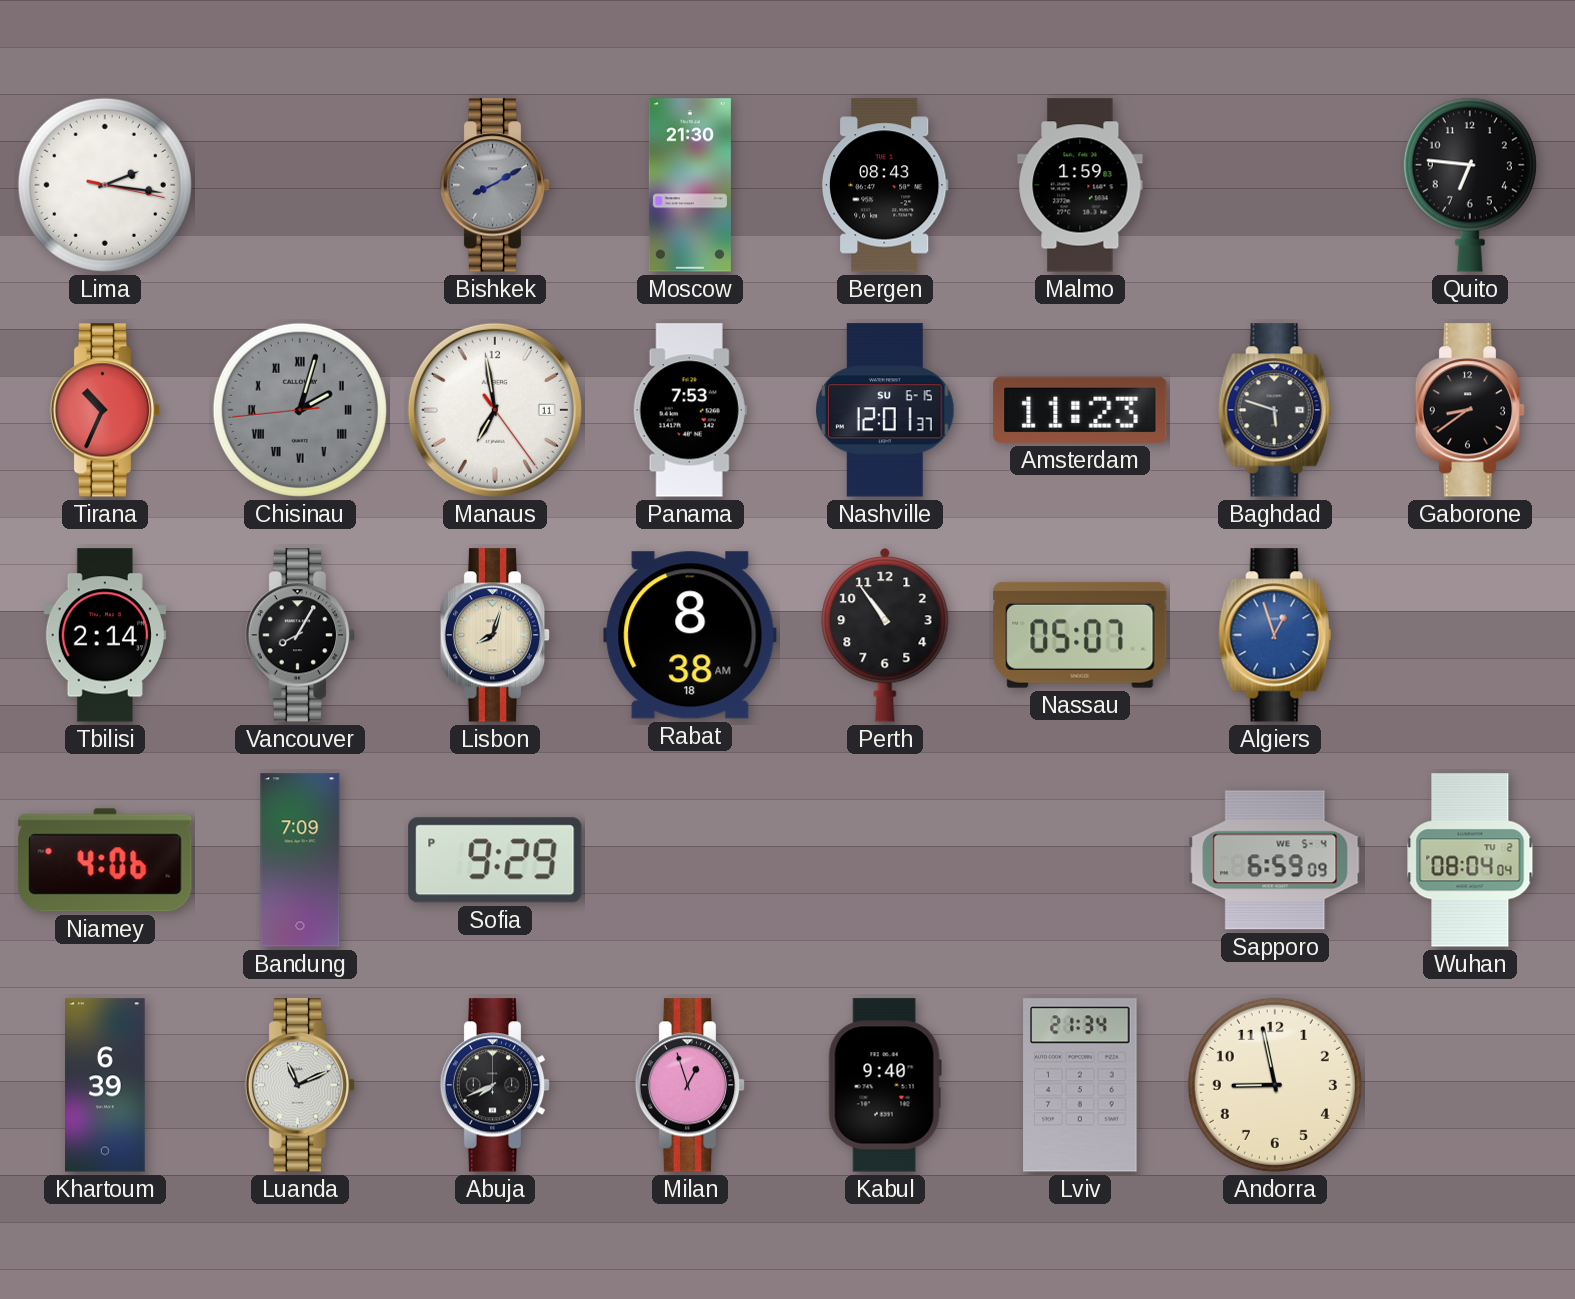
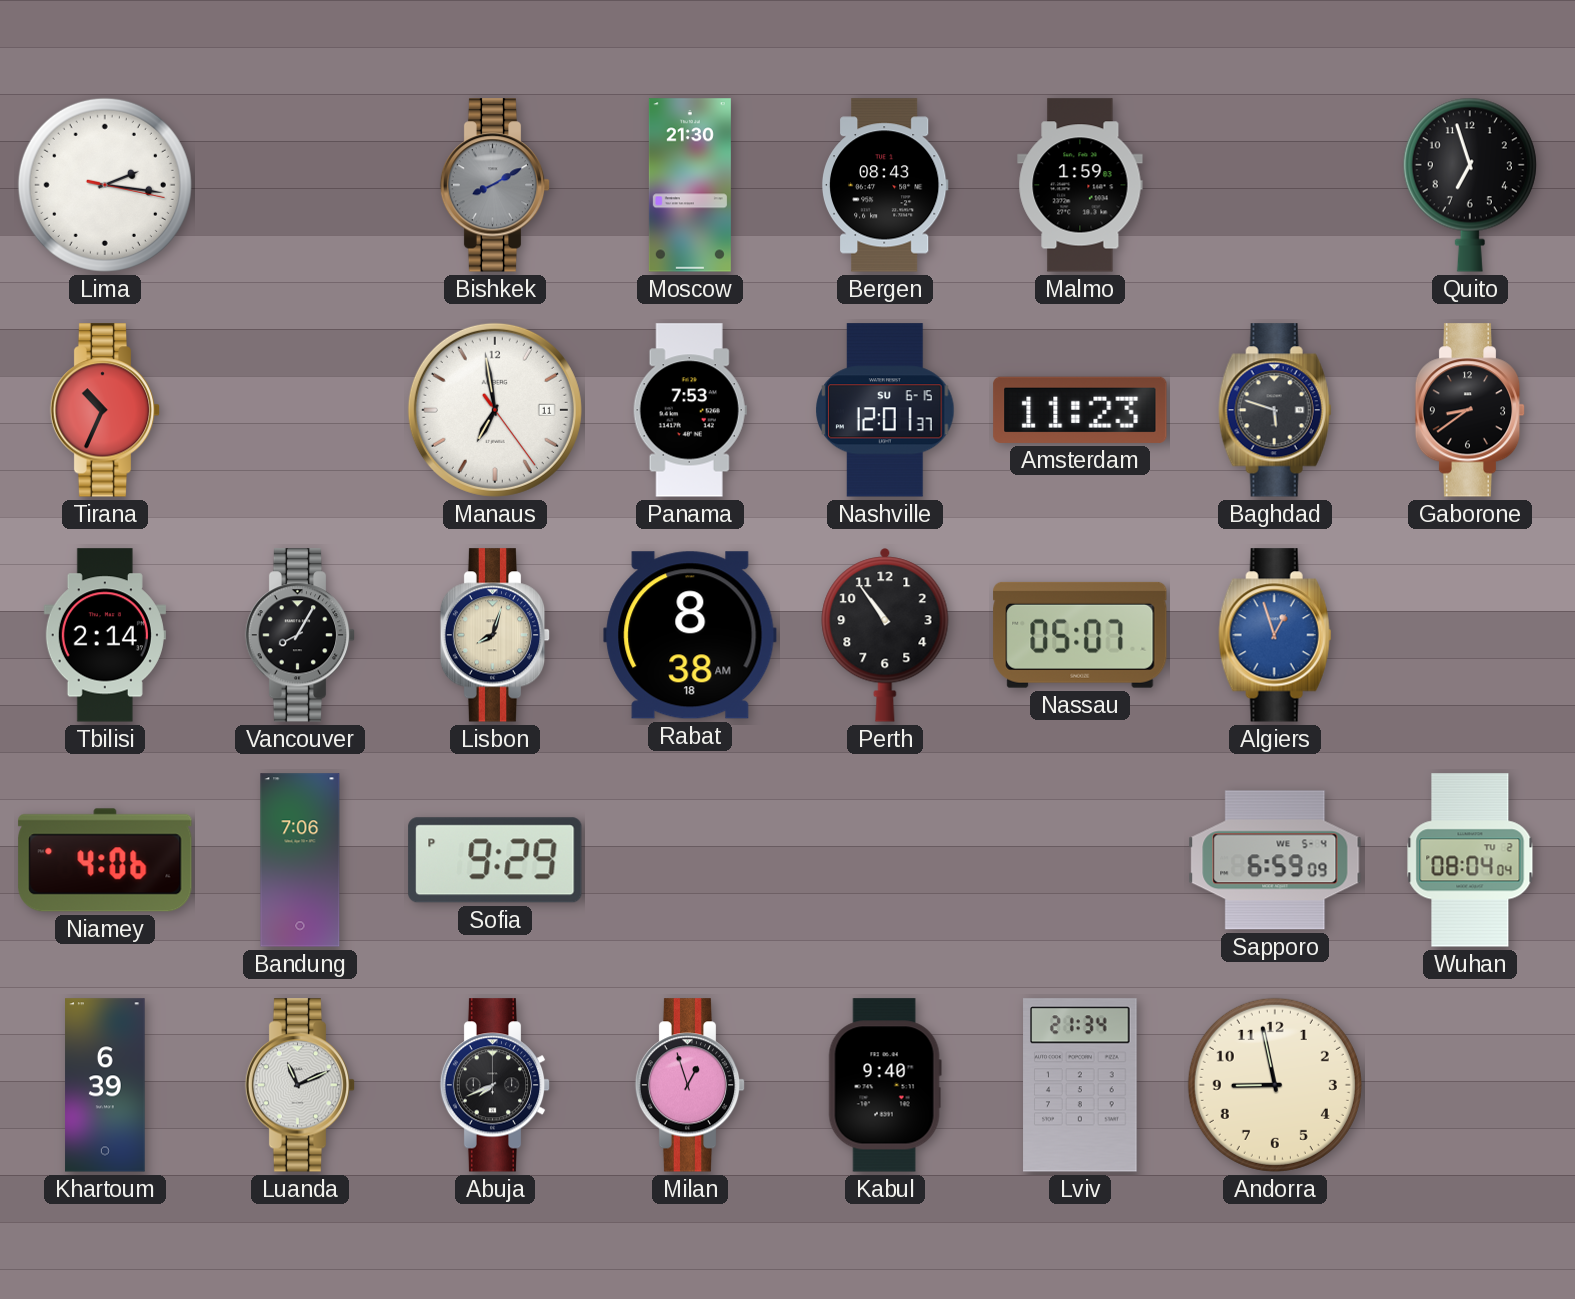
Quito: 6:46 -> 6:57 (1470, 185)
Chisinau: 2:02 -> none (300, 410)
Bandung: 7:09 -> 7:06 (300, 860)
